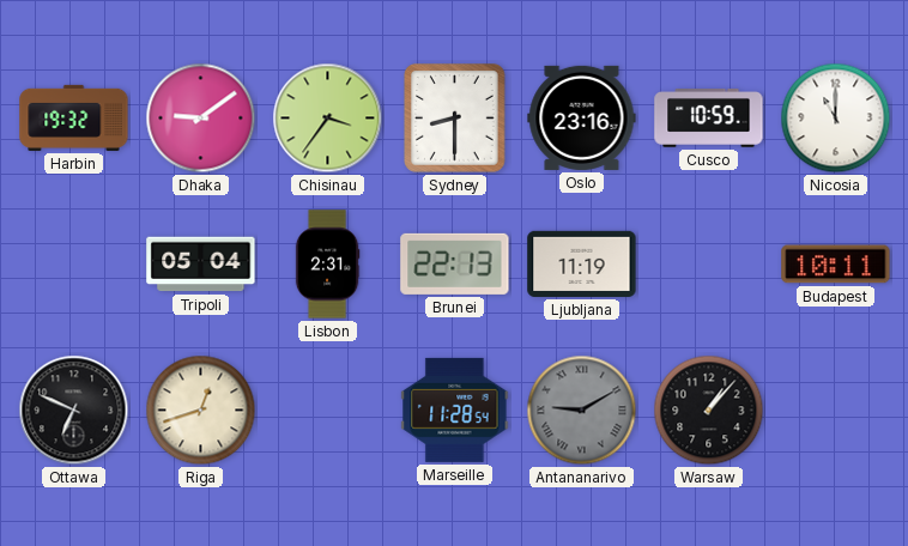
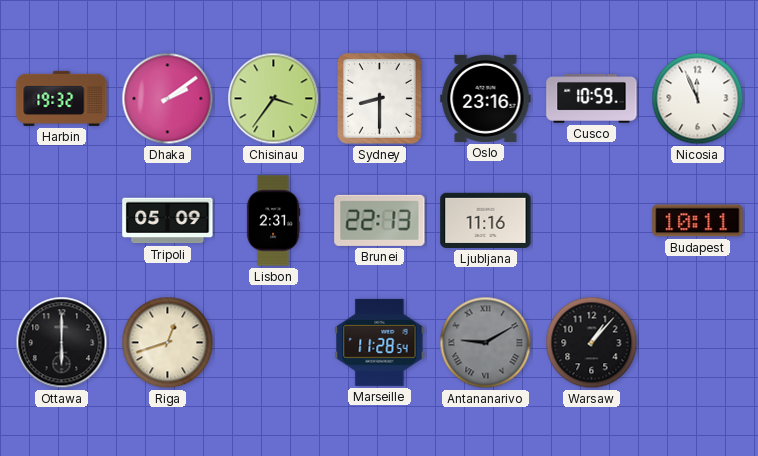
Dhaka: 9:09 -> 2:09 (168, 99)
Nicosia: 11:00 -> 11:56 (698, 99)
Tripoli: 05:04 -> 05:09 (168, 221)
Ljubljana: 11:19 -> 11:16 (486, 220)
Ottawa: 6:49 -> 6:00 (62, 343)
